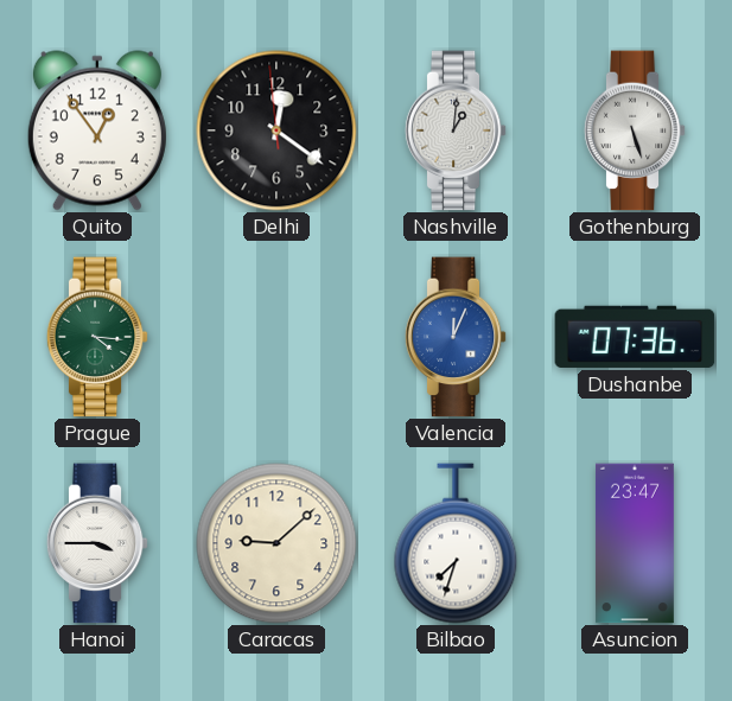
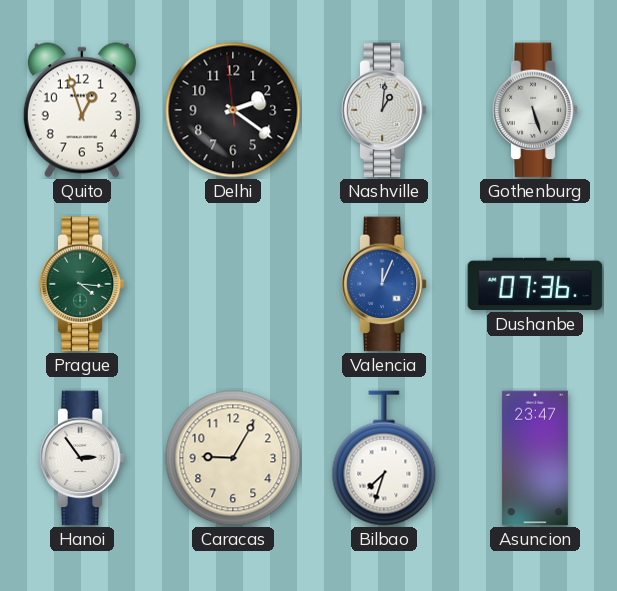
Quito: 12:54 -> 12:57 (82, 110)
Delhi: 12:20 -> 2:20 (233, 110)
Hanoi: 3:45 -> 2:54 (82, 458)
Caracas: 9:08 -> 9:05 (233, 458)
